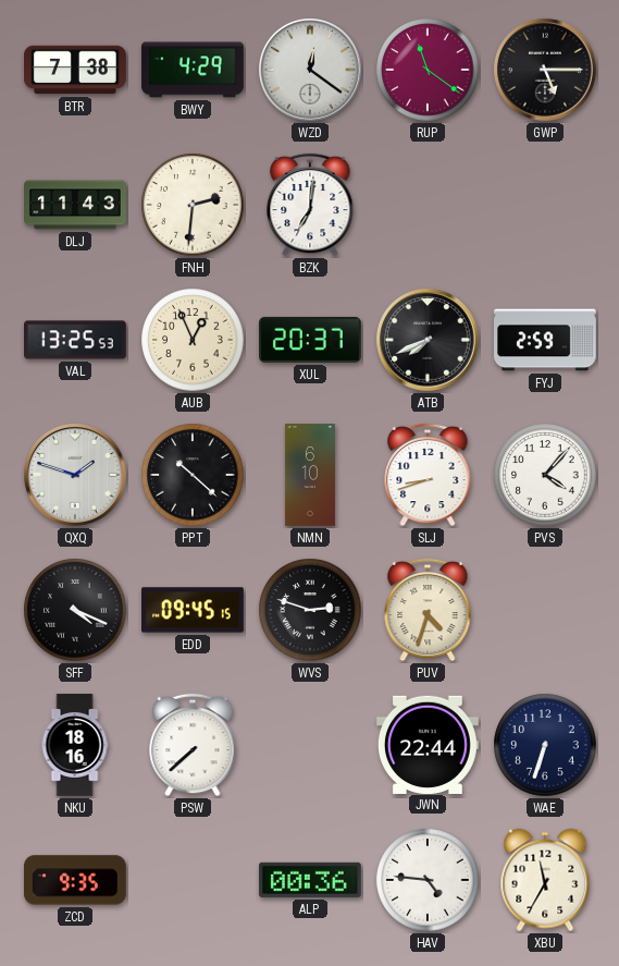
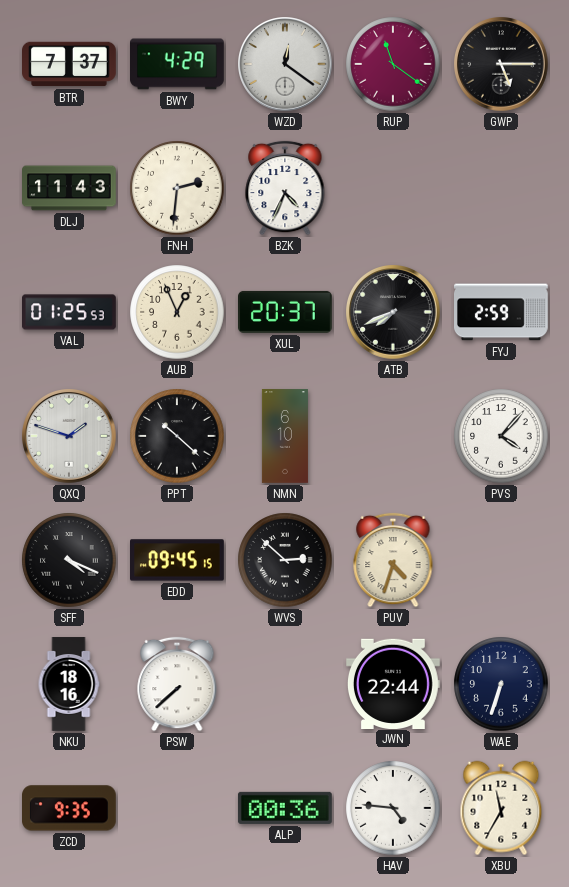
BTR: 7:38 -> 7:37 (70, 64)
BZK: 7:01 -> 4:34 (285, 188)
VAL: 13:25 -> 01:25 (69, 312)
SLJ: 8:42 -> none (428, 475)
WVS: 2:48 -> 2:52 (285, 560)
